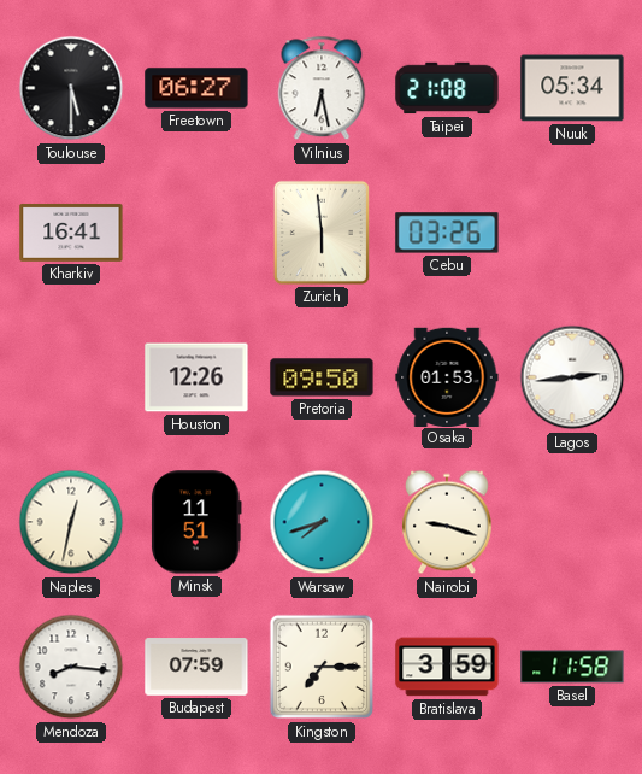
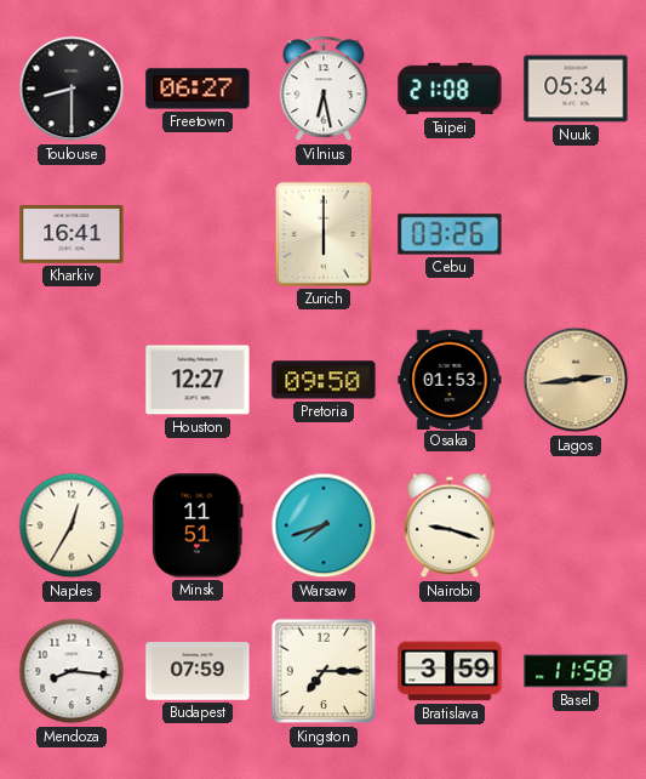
Toulouse: 5:30 -> 8:30 (72, 89)
Zurich: 5:59 -> 6:00 (324, 234)
Houston: 12:26 -> 12:27 (198, 380)
Lagos dial: white -> champagne (576, 380)
Naples: 12:32 -> 12:35 (72, 525)
